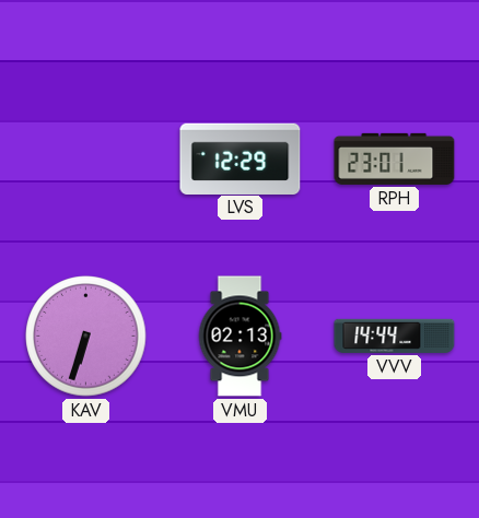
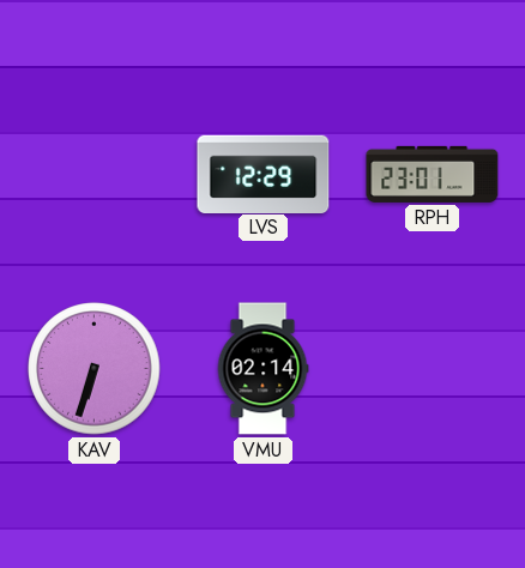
VMU: 02:13 -> 02:14 (262, 369)
VVV: 14:44 -> none (395, 335)
